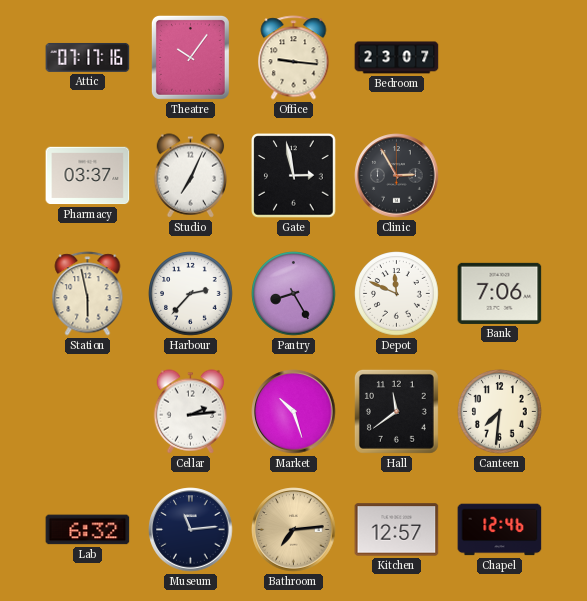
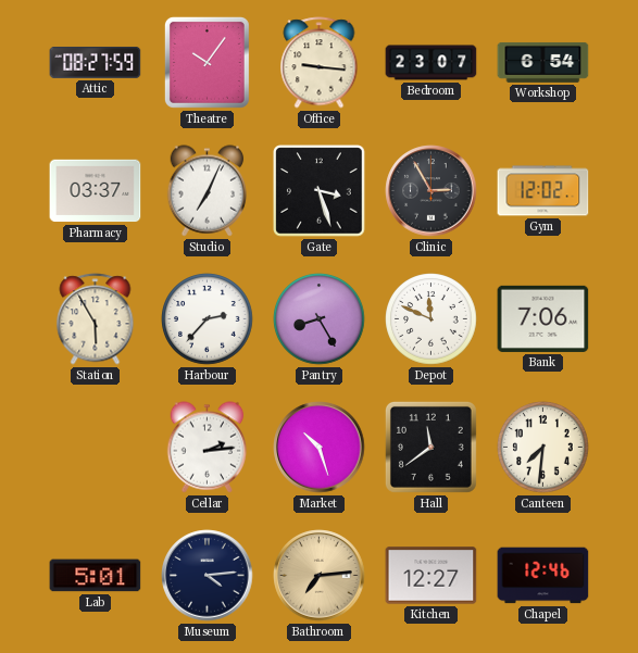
Attic: 07:17 -> 08:27 (96, 62)
Workshop: none -> 6:54 (543, 62)
Gate: 2:58 -> 3:27 (320, 191)
Gym: none -> 12:02 (543, 191)
Station: 5:58 -> 5:55 (96, 319)
Lab: 6:32 -> 5:01 (96, 576)
Museum: 11:14 -> 4:14 (208, 576)
Kitchen: 12:57 -> 12:27 (431, 576)
